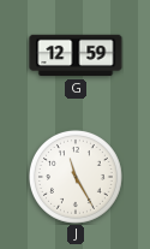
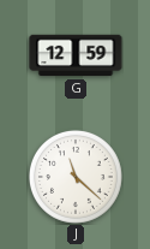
J: 11:25 -> 11:22 (76, 177)
